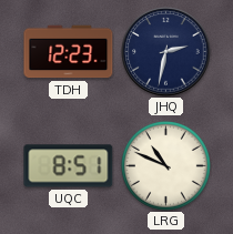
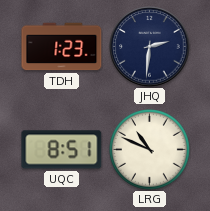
TDH: 12:23 -> 1:23 (62, 47)
JHQ: 2:32 -> 2:31 (150, 47)
